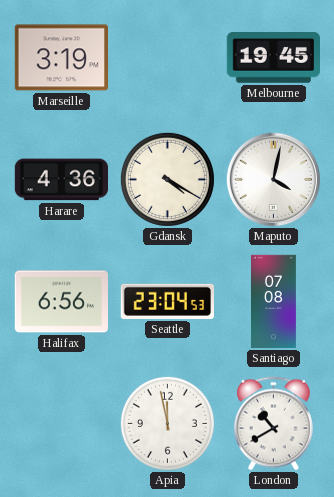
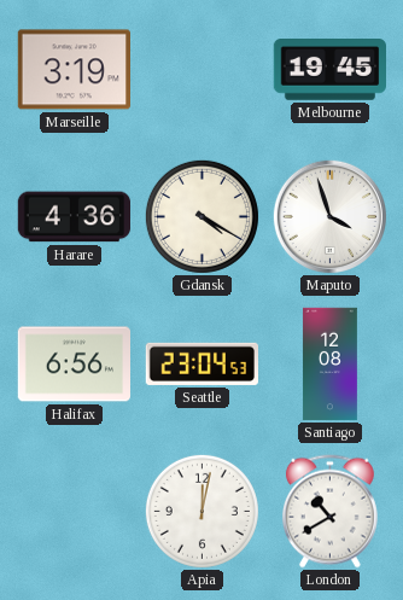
Maputo: 4:02 -> 3:57 (329, 216)
Santiago: 07:08 -> 12:08 (329, 365)
Apia: 11:58 -> 12:02 (201, 511)
